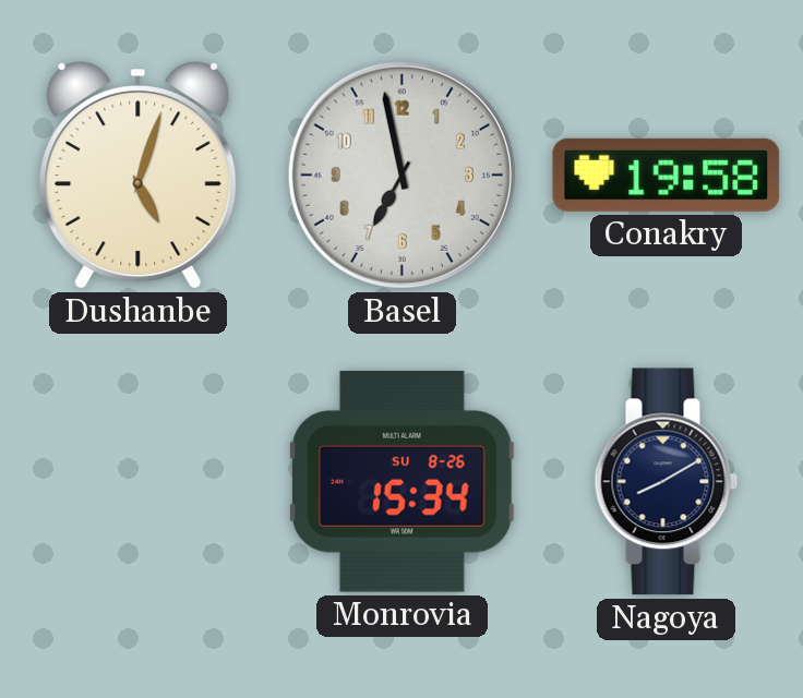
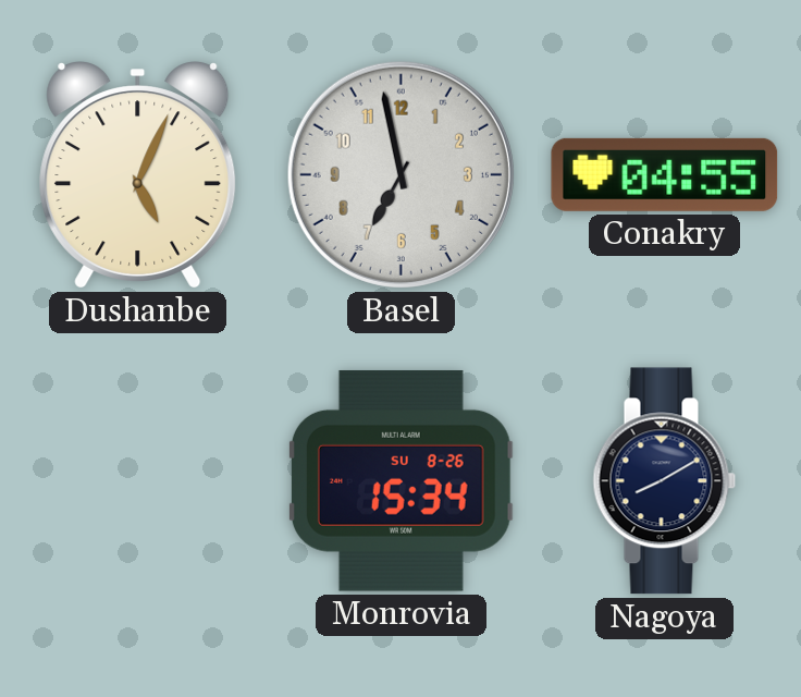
Dushanbe: 5:03 -> 5:04 (138, 175)
Conakry: 19:58 -> 04:55 (665, 174)
